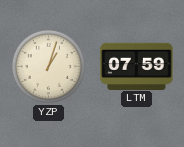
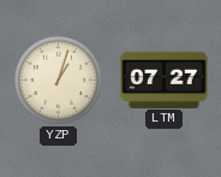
LTM: 07:59 -> 07:27 (165, 79)
